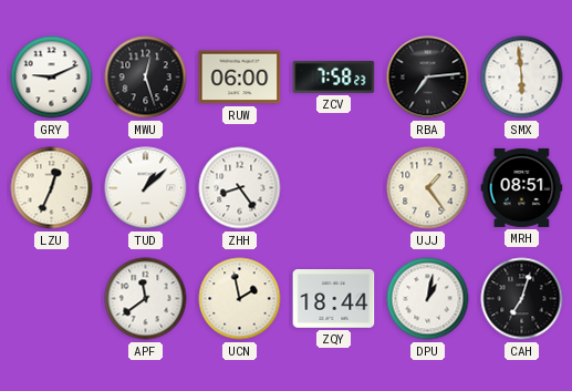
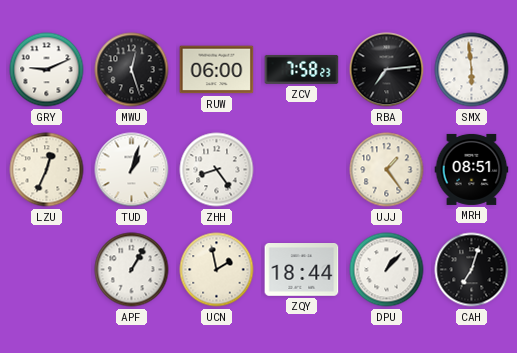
TUD: 1:08 -> 1:03 (132, 170)
APF: 11:39 -> 1:05 (132, 270)
DPU: 1:02 -> 1:07 (387, 270)
